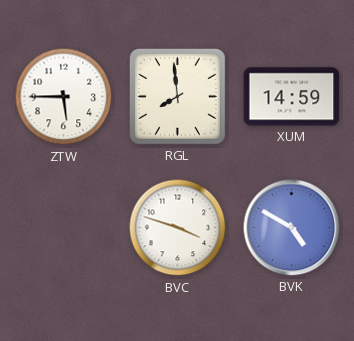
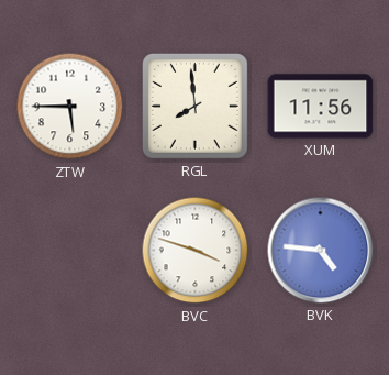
XUM: 14:59 -> 11:56 (321, 107)
BVK: 4:50 -> 4:46 (321, 251)
